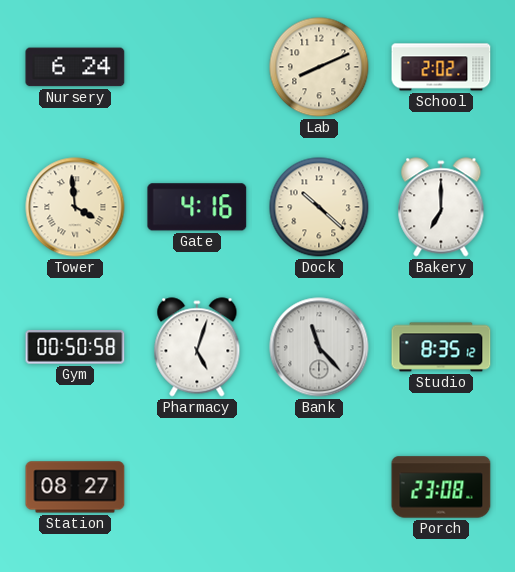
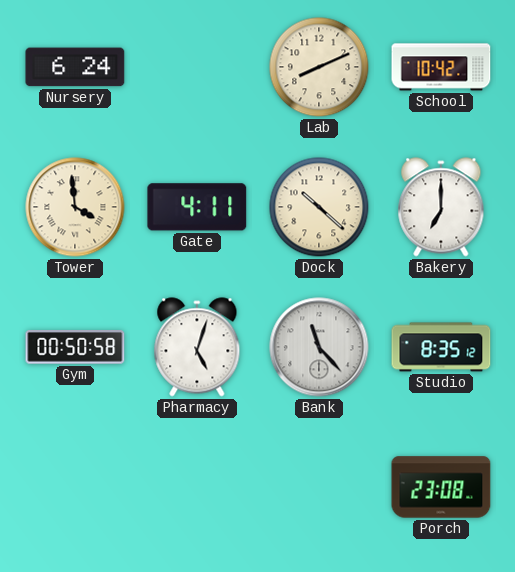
School: 2:02 -> 10:42 (441, 67)
Gate: 4:16 -> 4:11 (197, 207)
Station: 08:27 -> none (75, 487)
